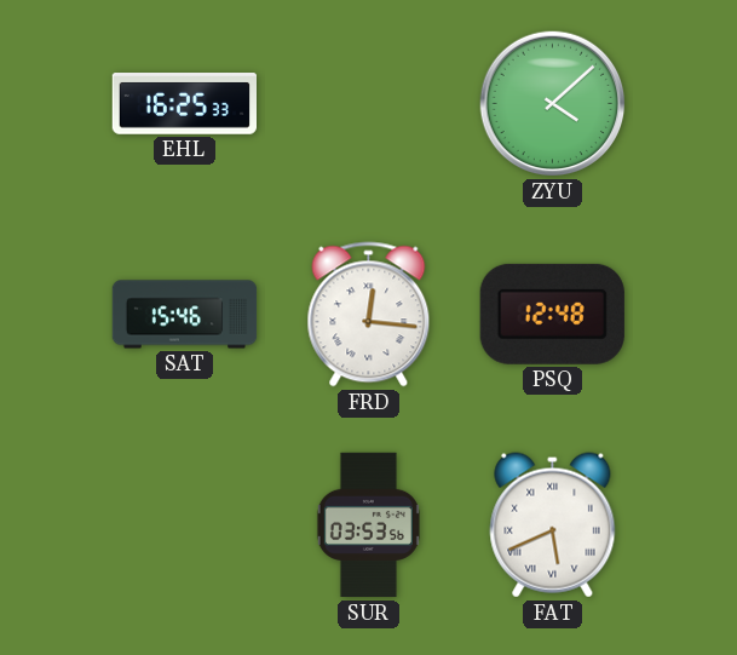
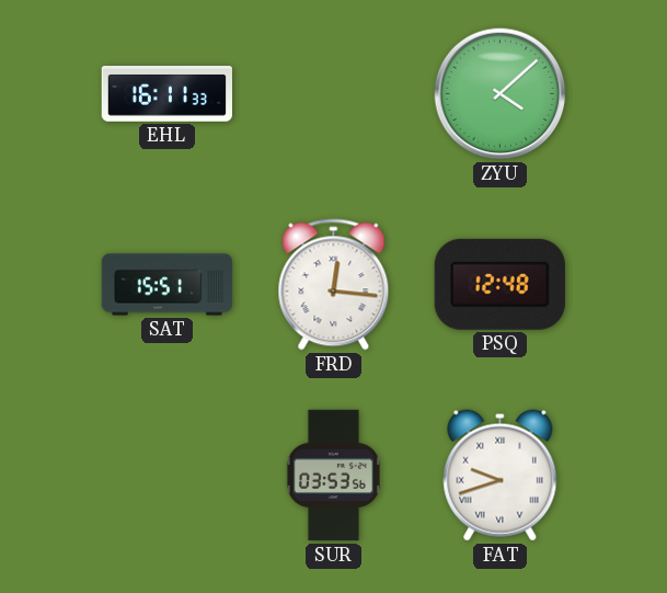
EHL: 16:25 -> 16:11 (166, 94)
SAT: 15:46 -> 15:51 (168, 285)
FAT: 5:41 -> 9:42 (501, 476)
